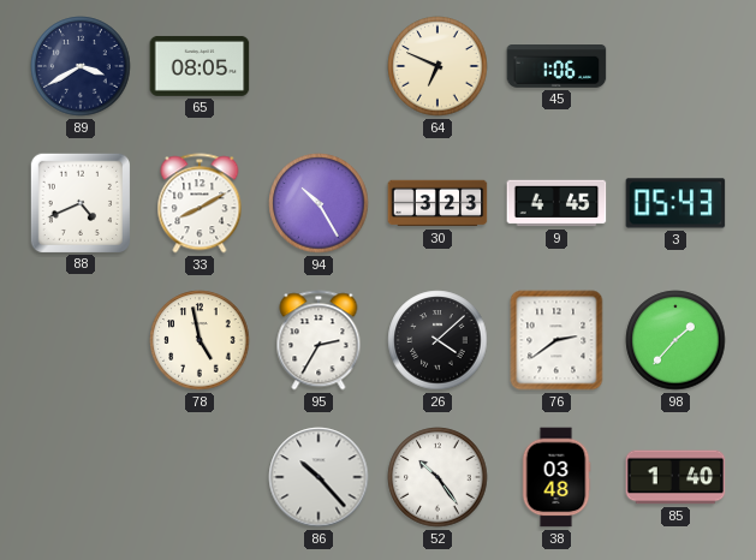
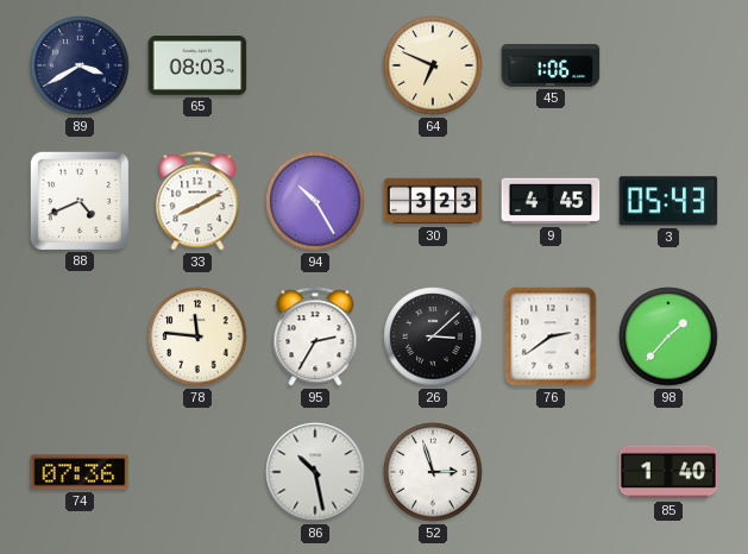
65: 08:05 -> 08:03 (197, 65)
78: 4:58 -> 11:46 (197, 336)
26: 4:08 -> 3:08 (433, 336)
74: none -> 07:36 (80, 472)
86: 10:23 -> 10:28 (315, 472)
52: 10:24 -> 2:57 (433, 472)
38: 03:48 -> none (556, 477)
